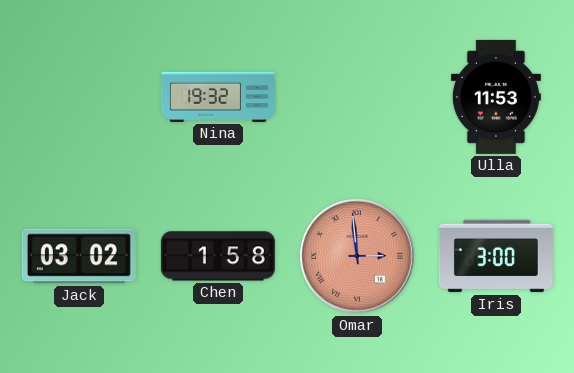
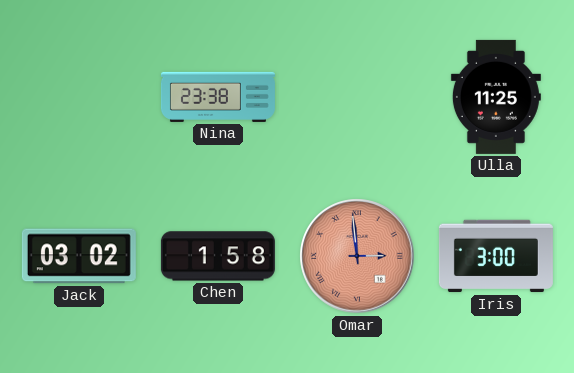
Nina: 19:32 -> 23:38 (218, 97)
Ulla: 11:53 -> 11:25 (496, 97)
